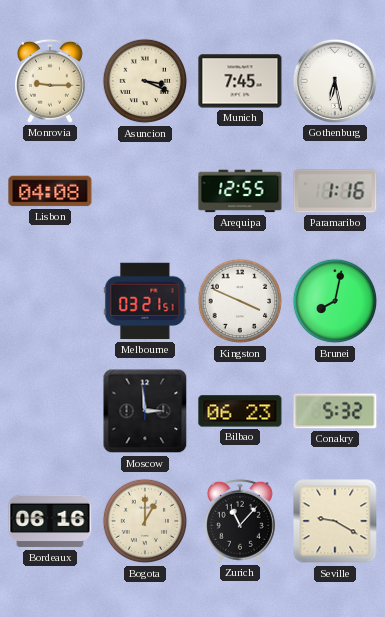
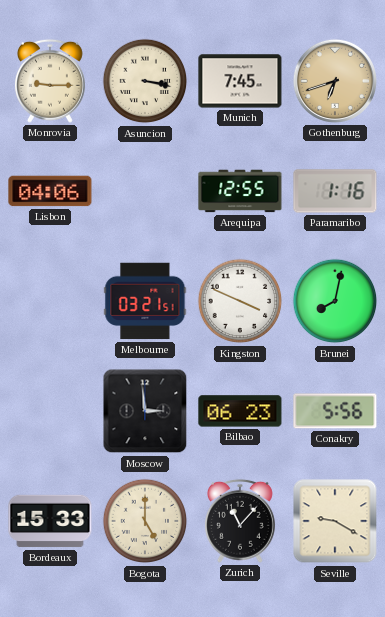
Asuncion: 3:19 -> 3:17 (145, 81)
Gothenburg: 6:28 -> 6:42 (335, 81)
Gothenburg dial: white -> champagne (335, 81)
Lisbon: 04:08 -> 04:06 (50, 191)
Conakry: 5:32 -> 5:56 (335, 411)
Bordeaux: 06:16 -> 15:33 (50, 521)
Bogota: 1:00 -> 5:00 (145, 521)
